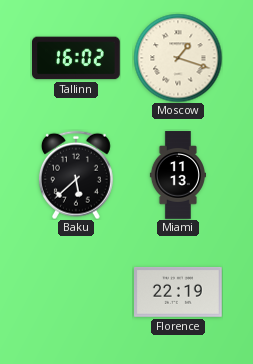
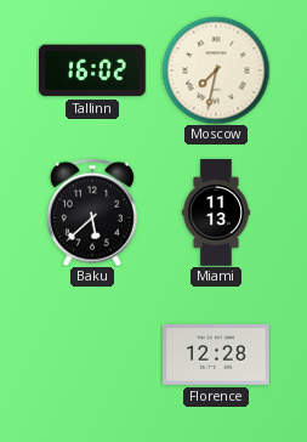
Moscow: 1:18 -> 7:32 (216, 70)
Florence: 22:19 -> 12:28 (217, 355)
